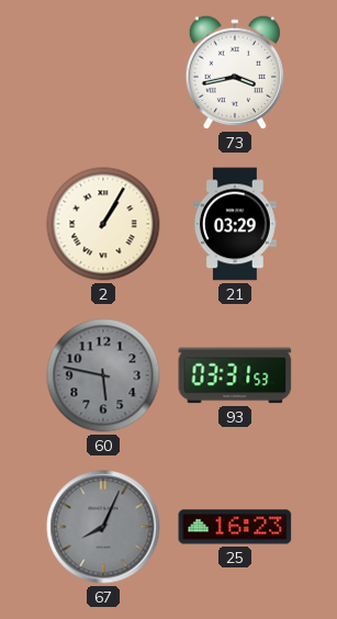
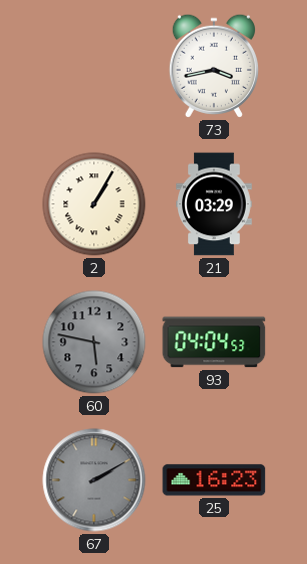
93: 03:31 -> 04:04 (214, 342)
67: 8:04 -> 2:10 (94, 480)
